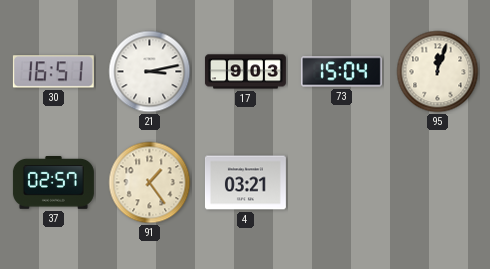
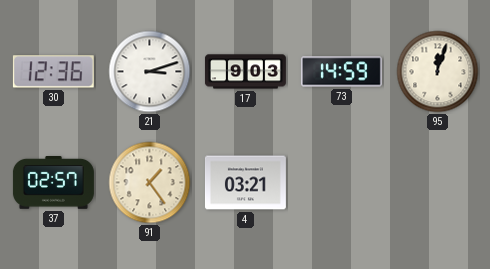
30: 16:51 -> 12:36 (53, 72)
21: 3:13 -> 3:12 (150, 72)
73: 15:04 -> 14:59 (341, 72)
